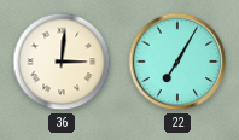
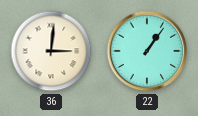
22: 7:05 -> 1:06 (147, 51)
